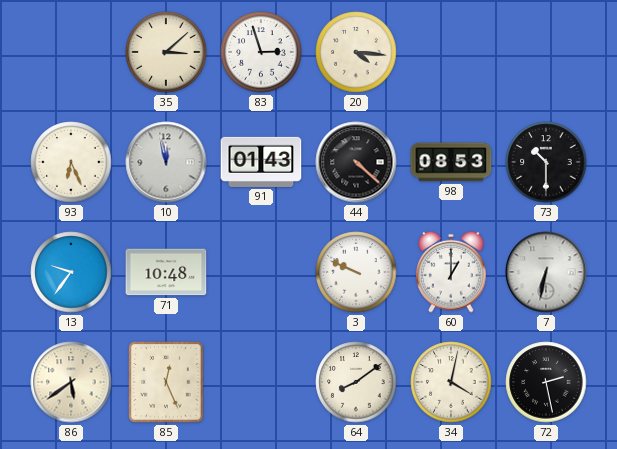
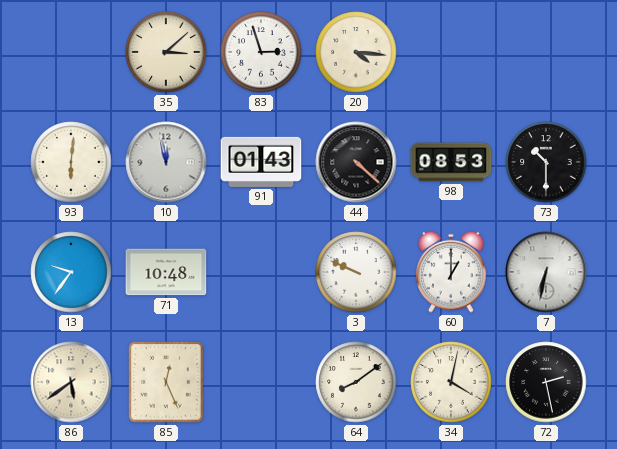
93: 6:26 -> 6:01 (71, 162)
